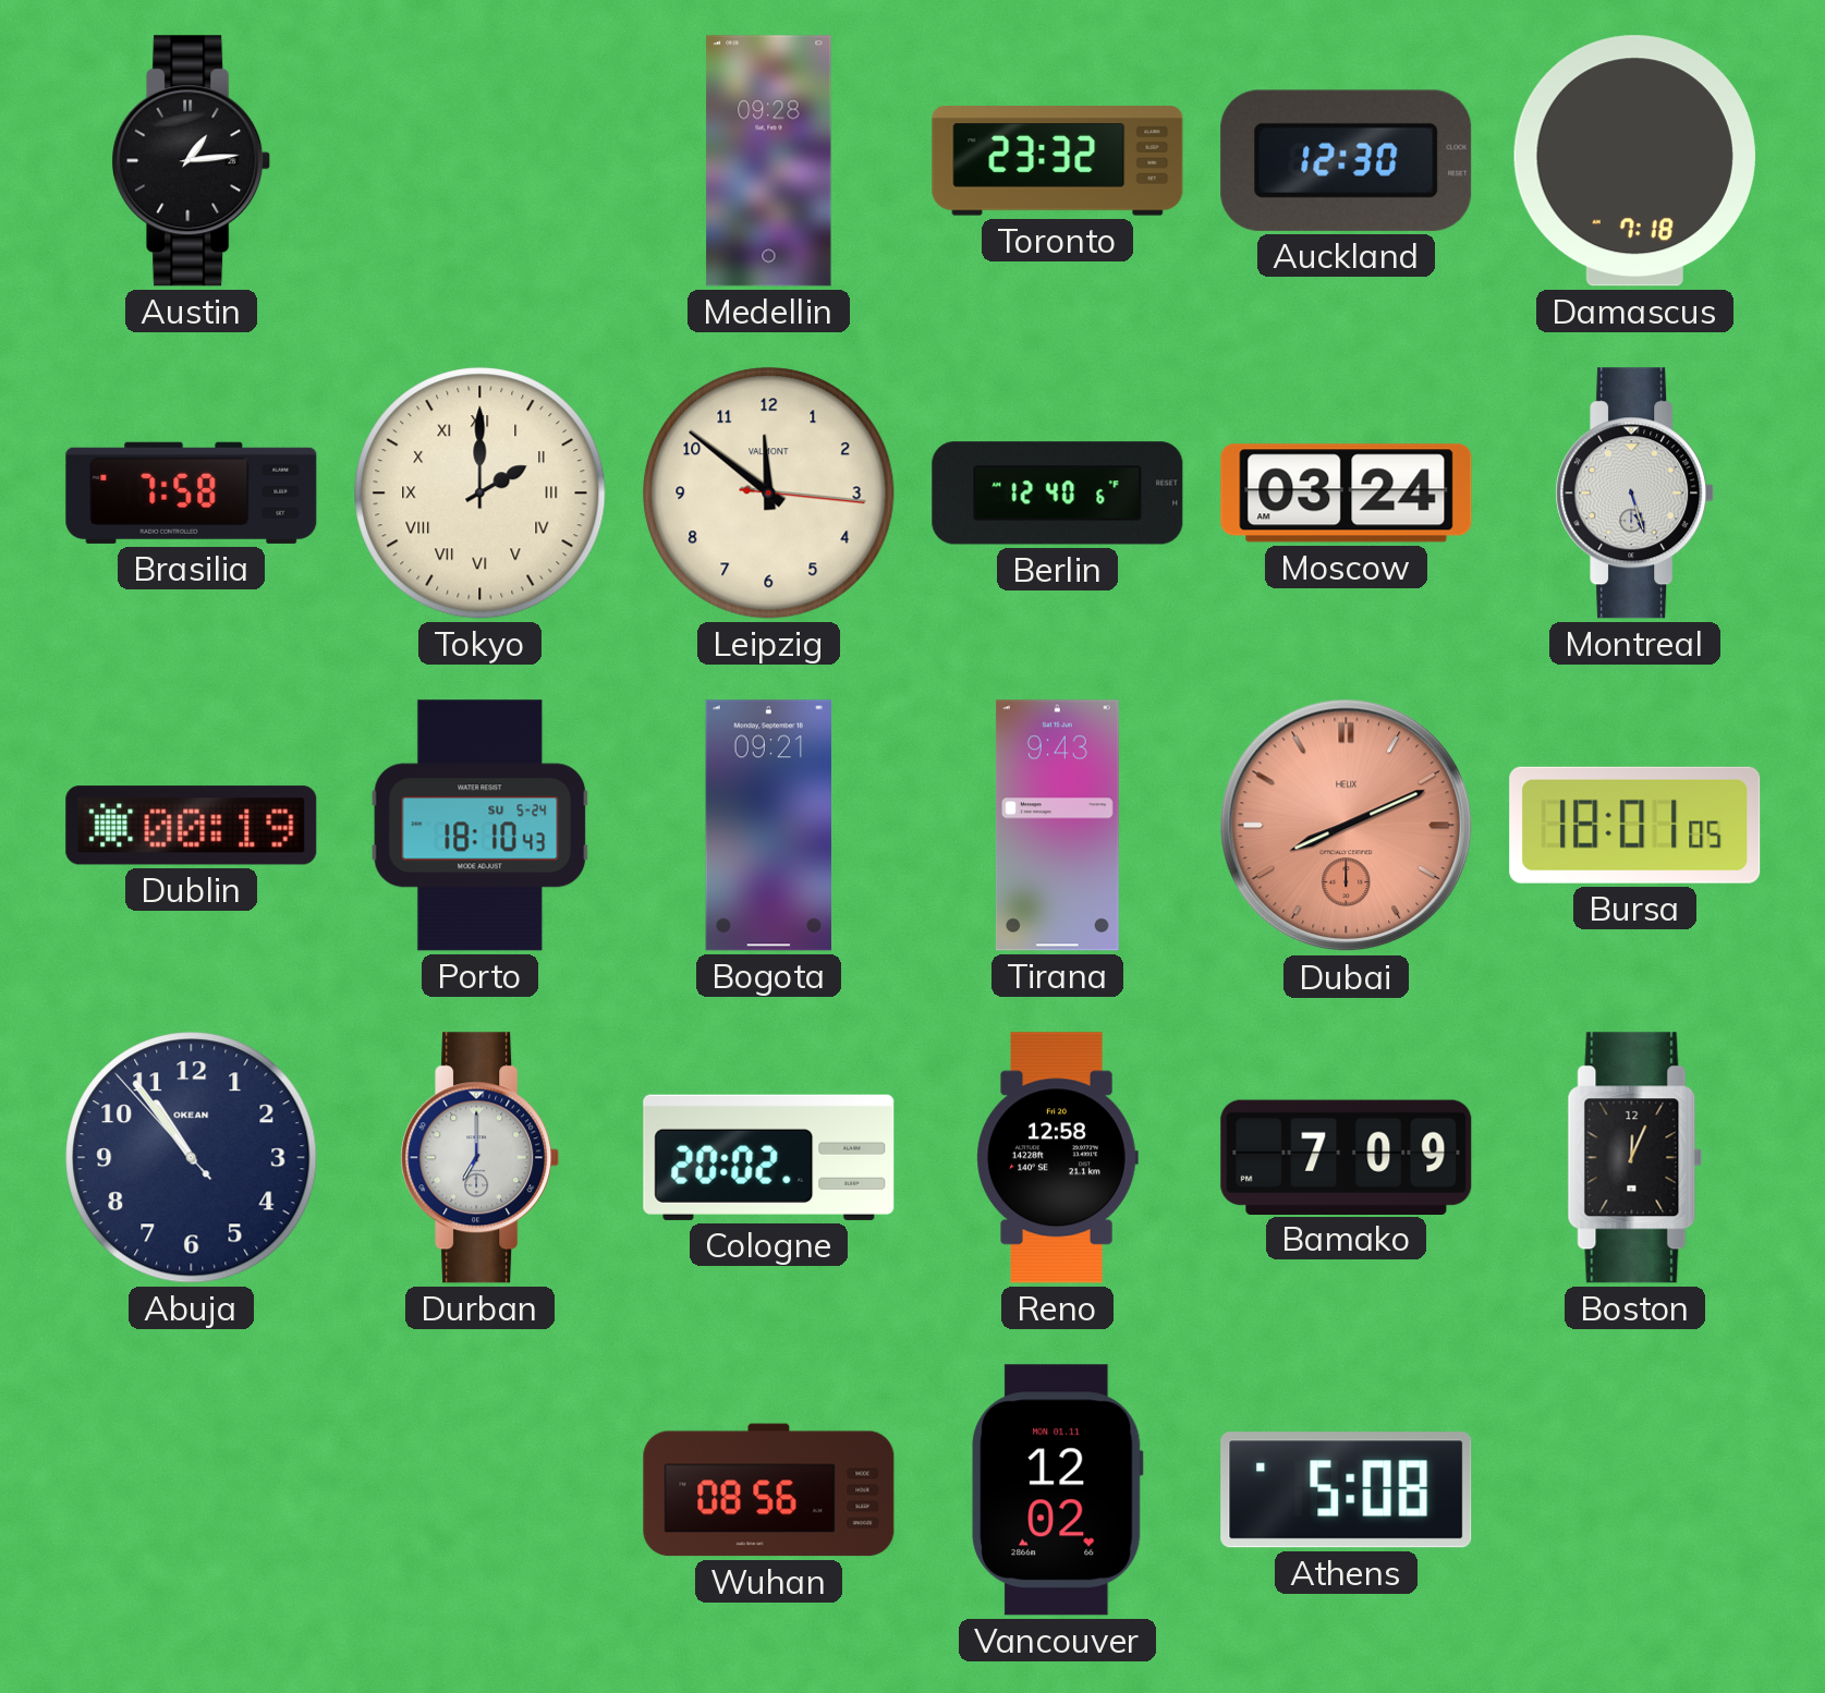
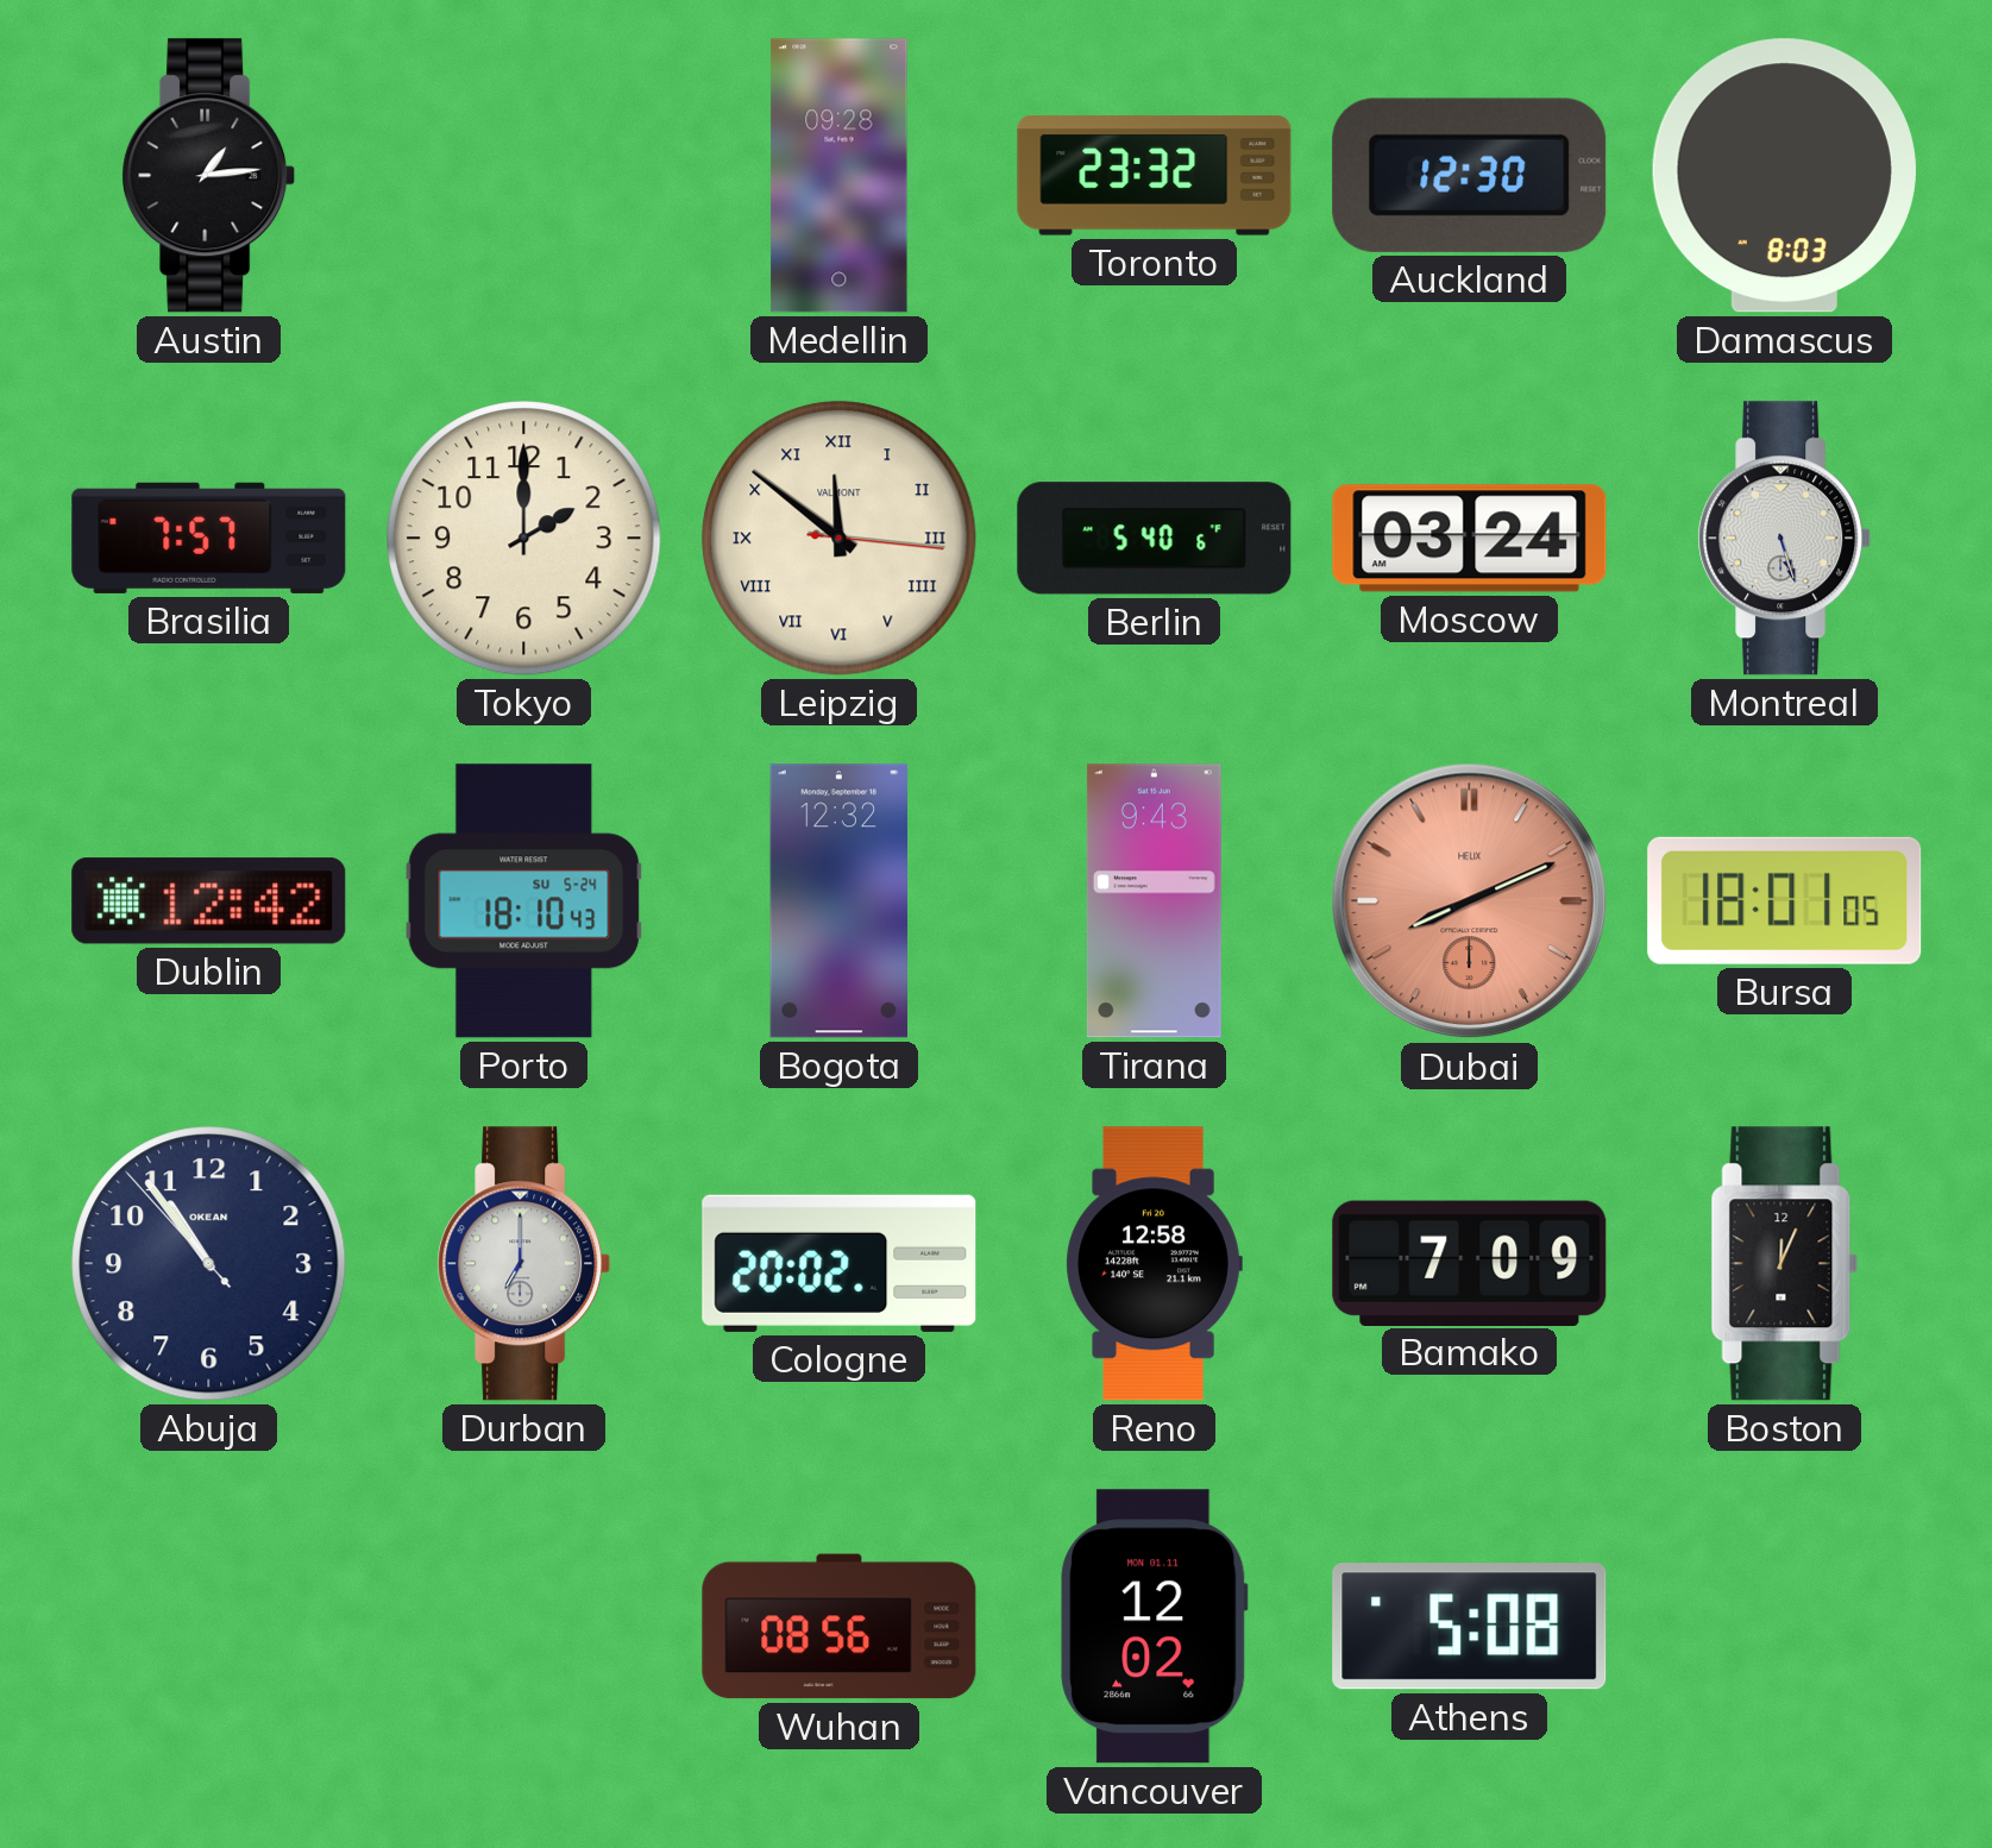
Damascus: 7:18 -> 8:03 (1784, 176)
Brasilia: 7:58 -> 7:57 (209, 538)
Tokyo numerals: Roman -> Arabic (524, 539)
Leipzig numerals: Arabic -> Roman (840, 539)
Berlin: 12:40 -> 5:40 (1155, 539)
Dublin: 00:19 -> 12:42 (209, 901)
Bogota: 09:21 -> 12:32 (838, 901)
